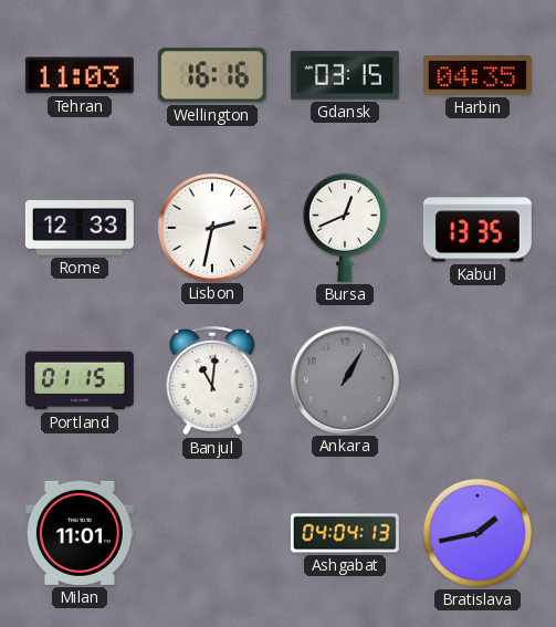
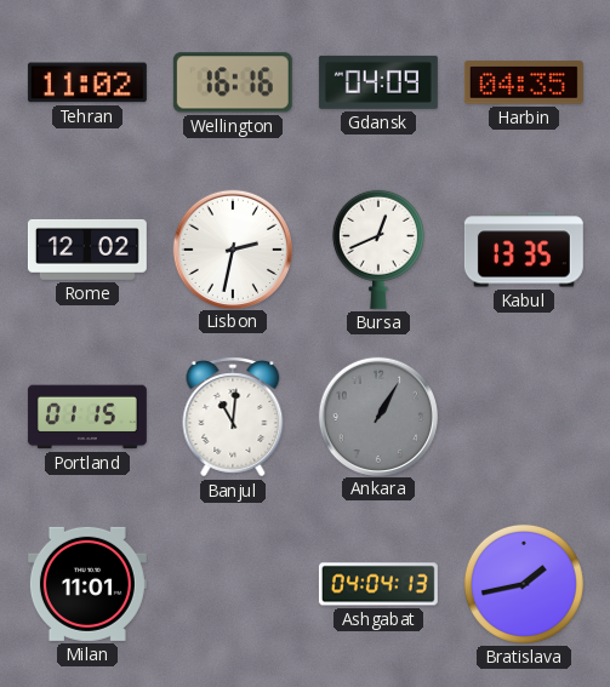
Tehran: 11:03 -> 11:02 (87, 82)
Gdansk: 03:15 -> 04:09 (378, 82)
Rome: 12:33 -> 12:02 (87, 250)
